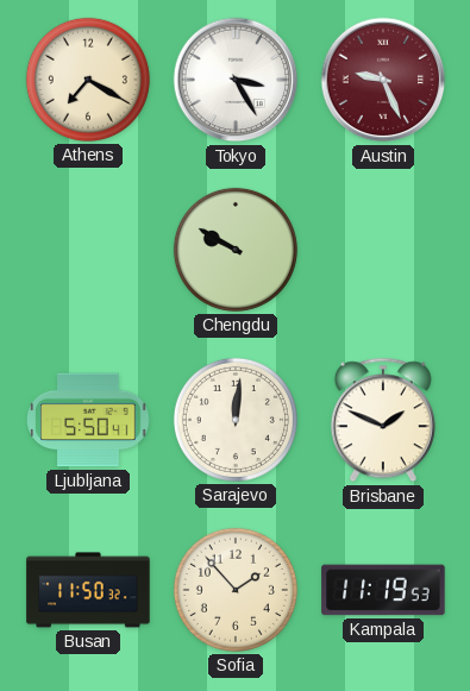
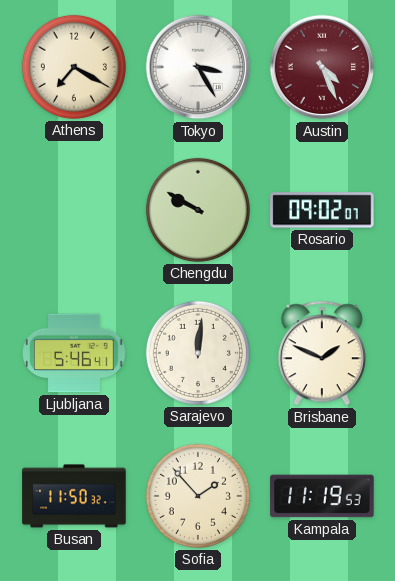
Austin: 9:26 -> 4:26 (322, 67)
Rosario: none -> 09:02 (322, 210)
Ljubljana: 5:50 -> 5:46 (74, 353)
